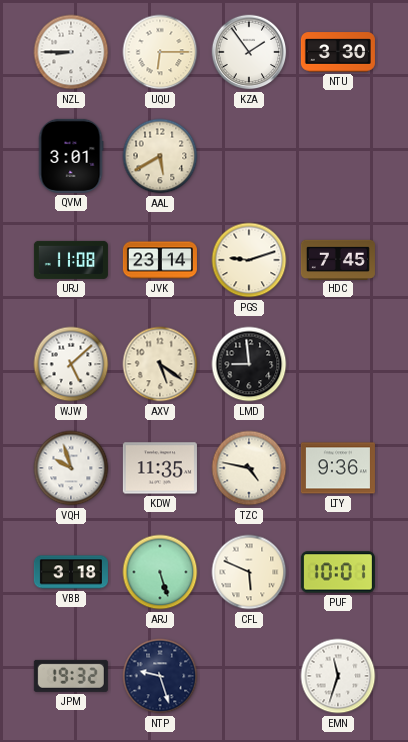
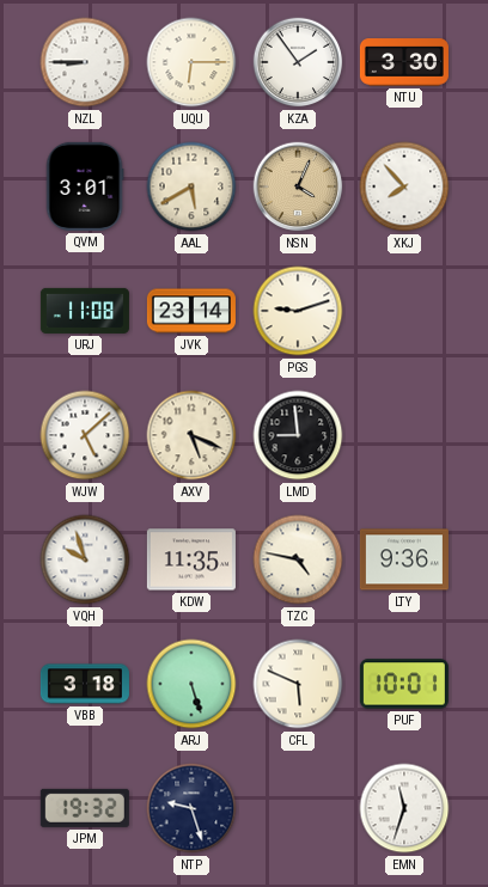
NSN: none -> 4:04 (298, 186)
XKJ: none -> 7:53 (404, 186)
HDC: 7:45 -> none (338, 259)
AXV: 5:21 -> 5:19 (191, 435)
